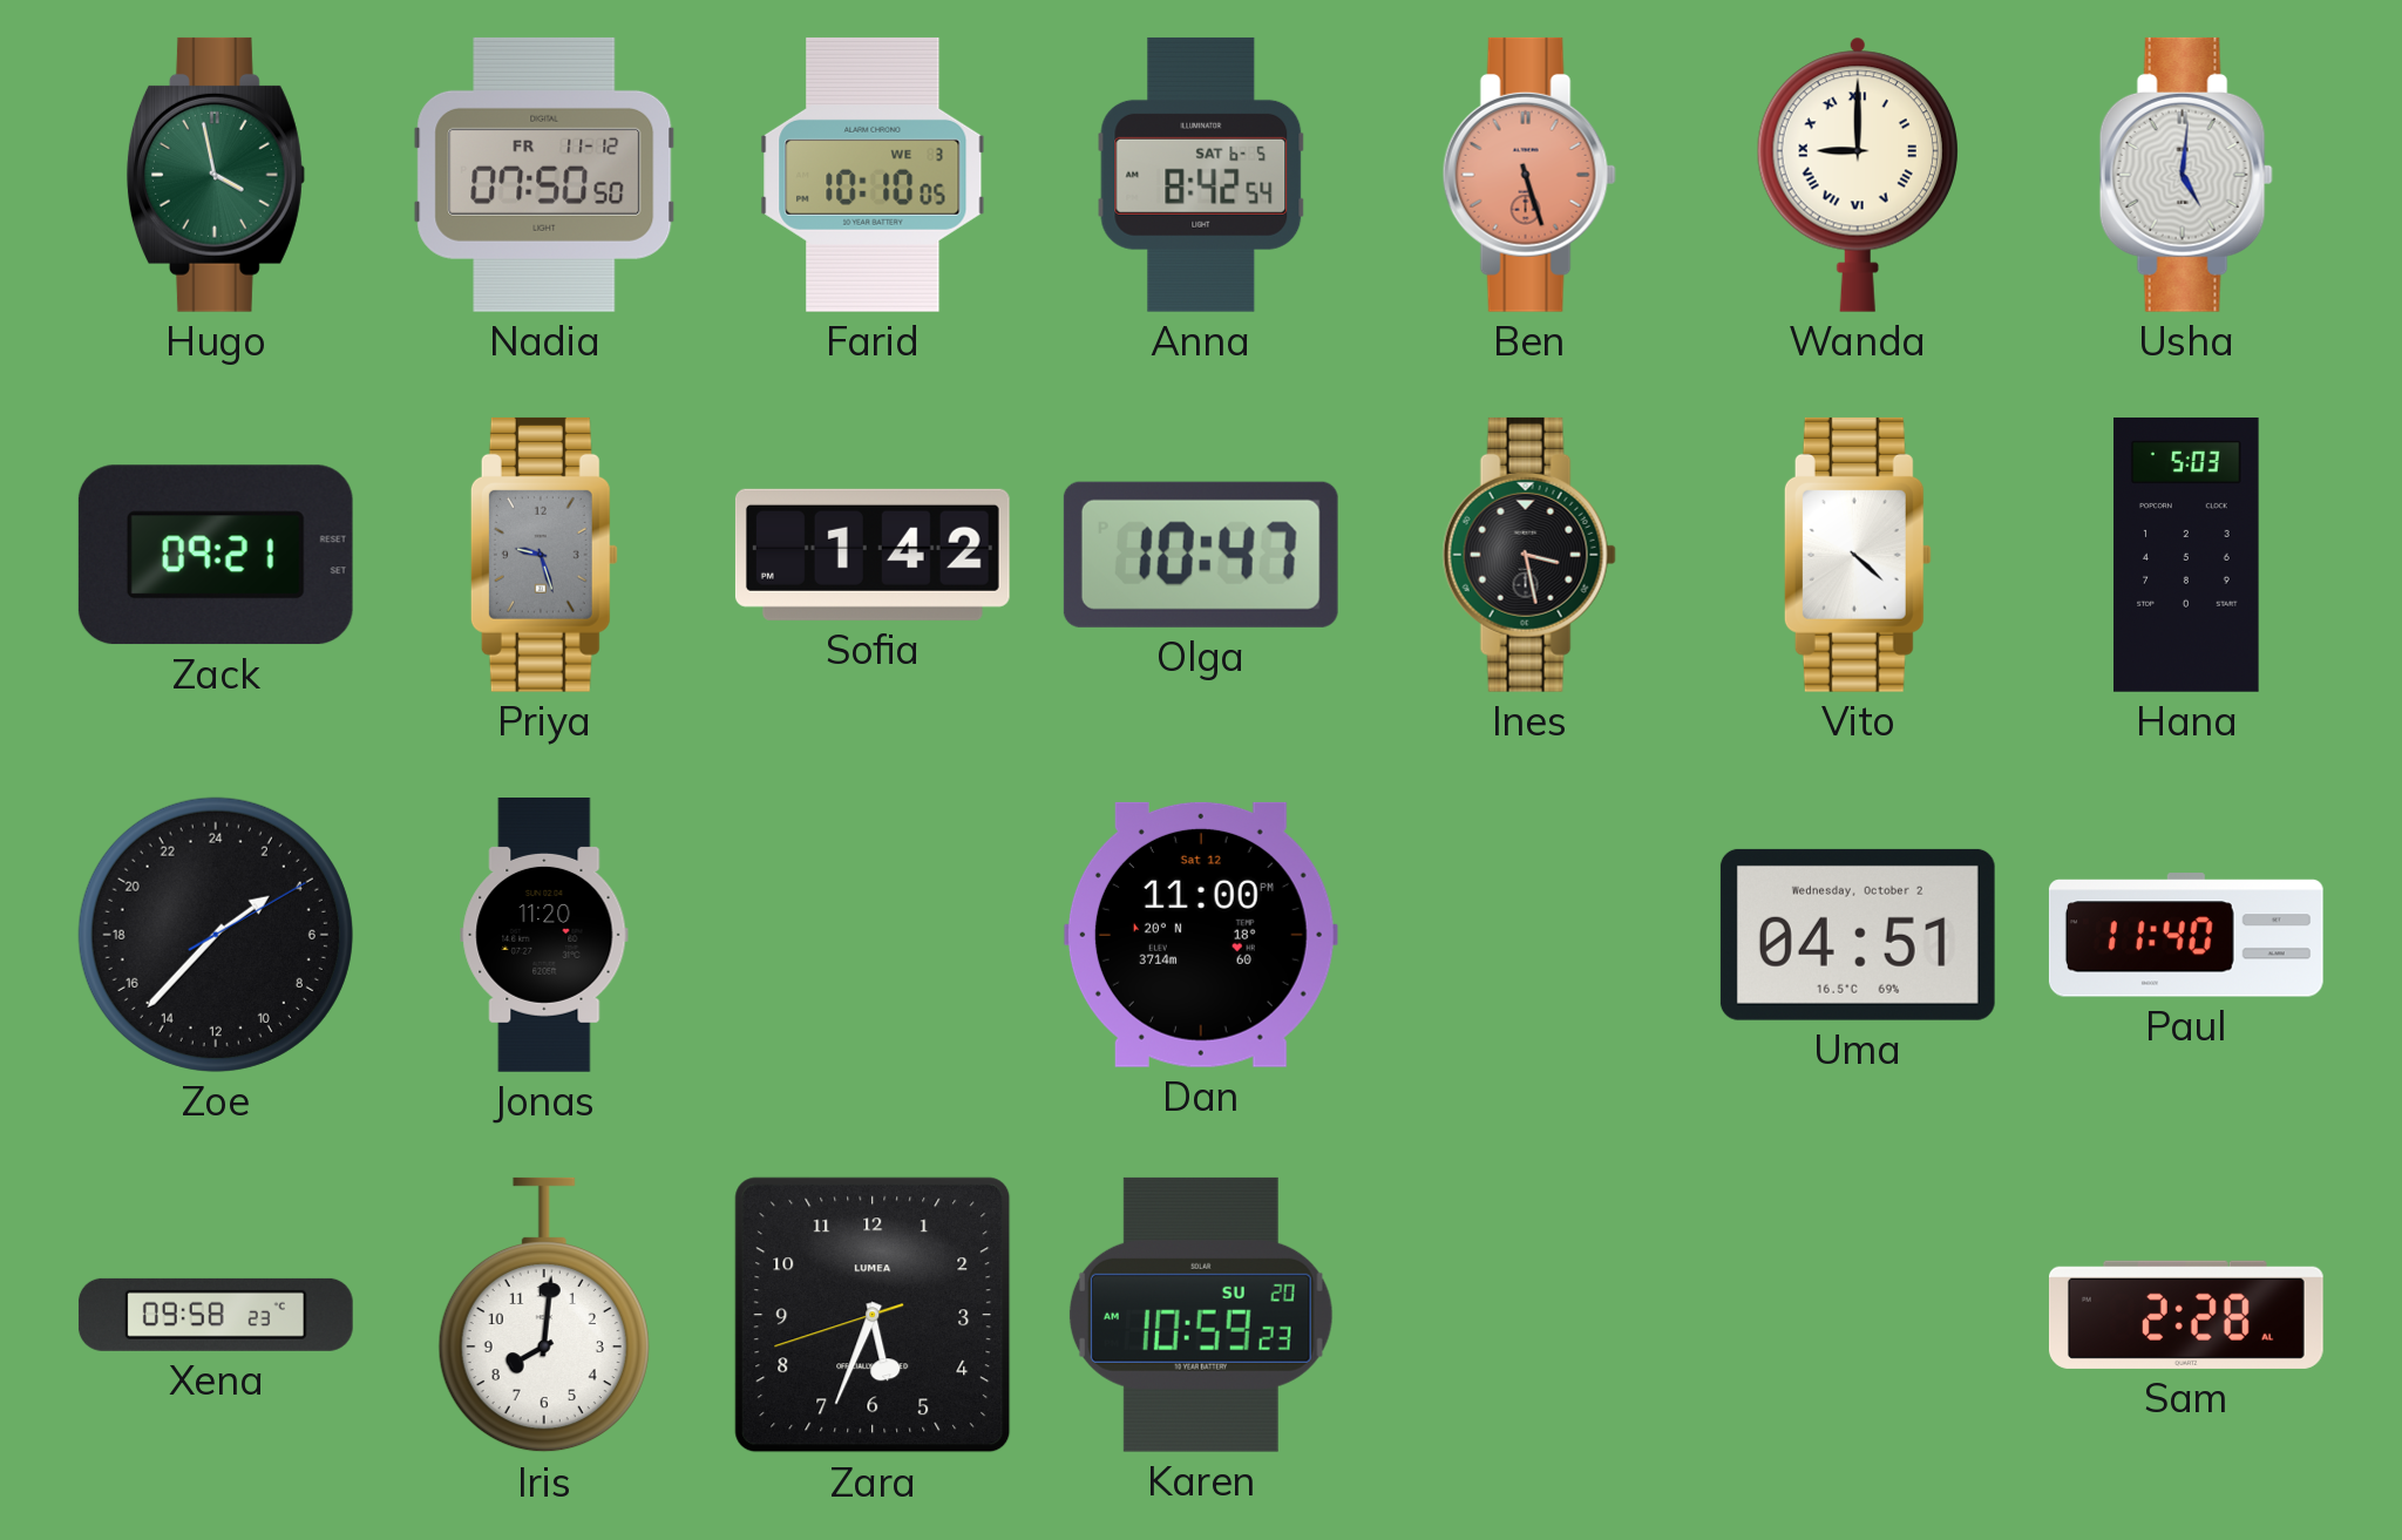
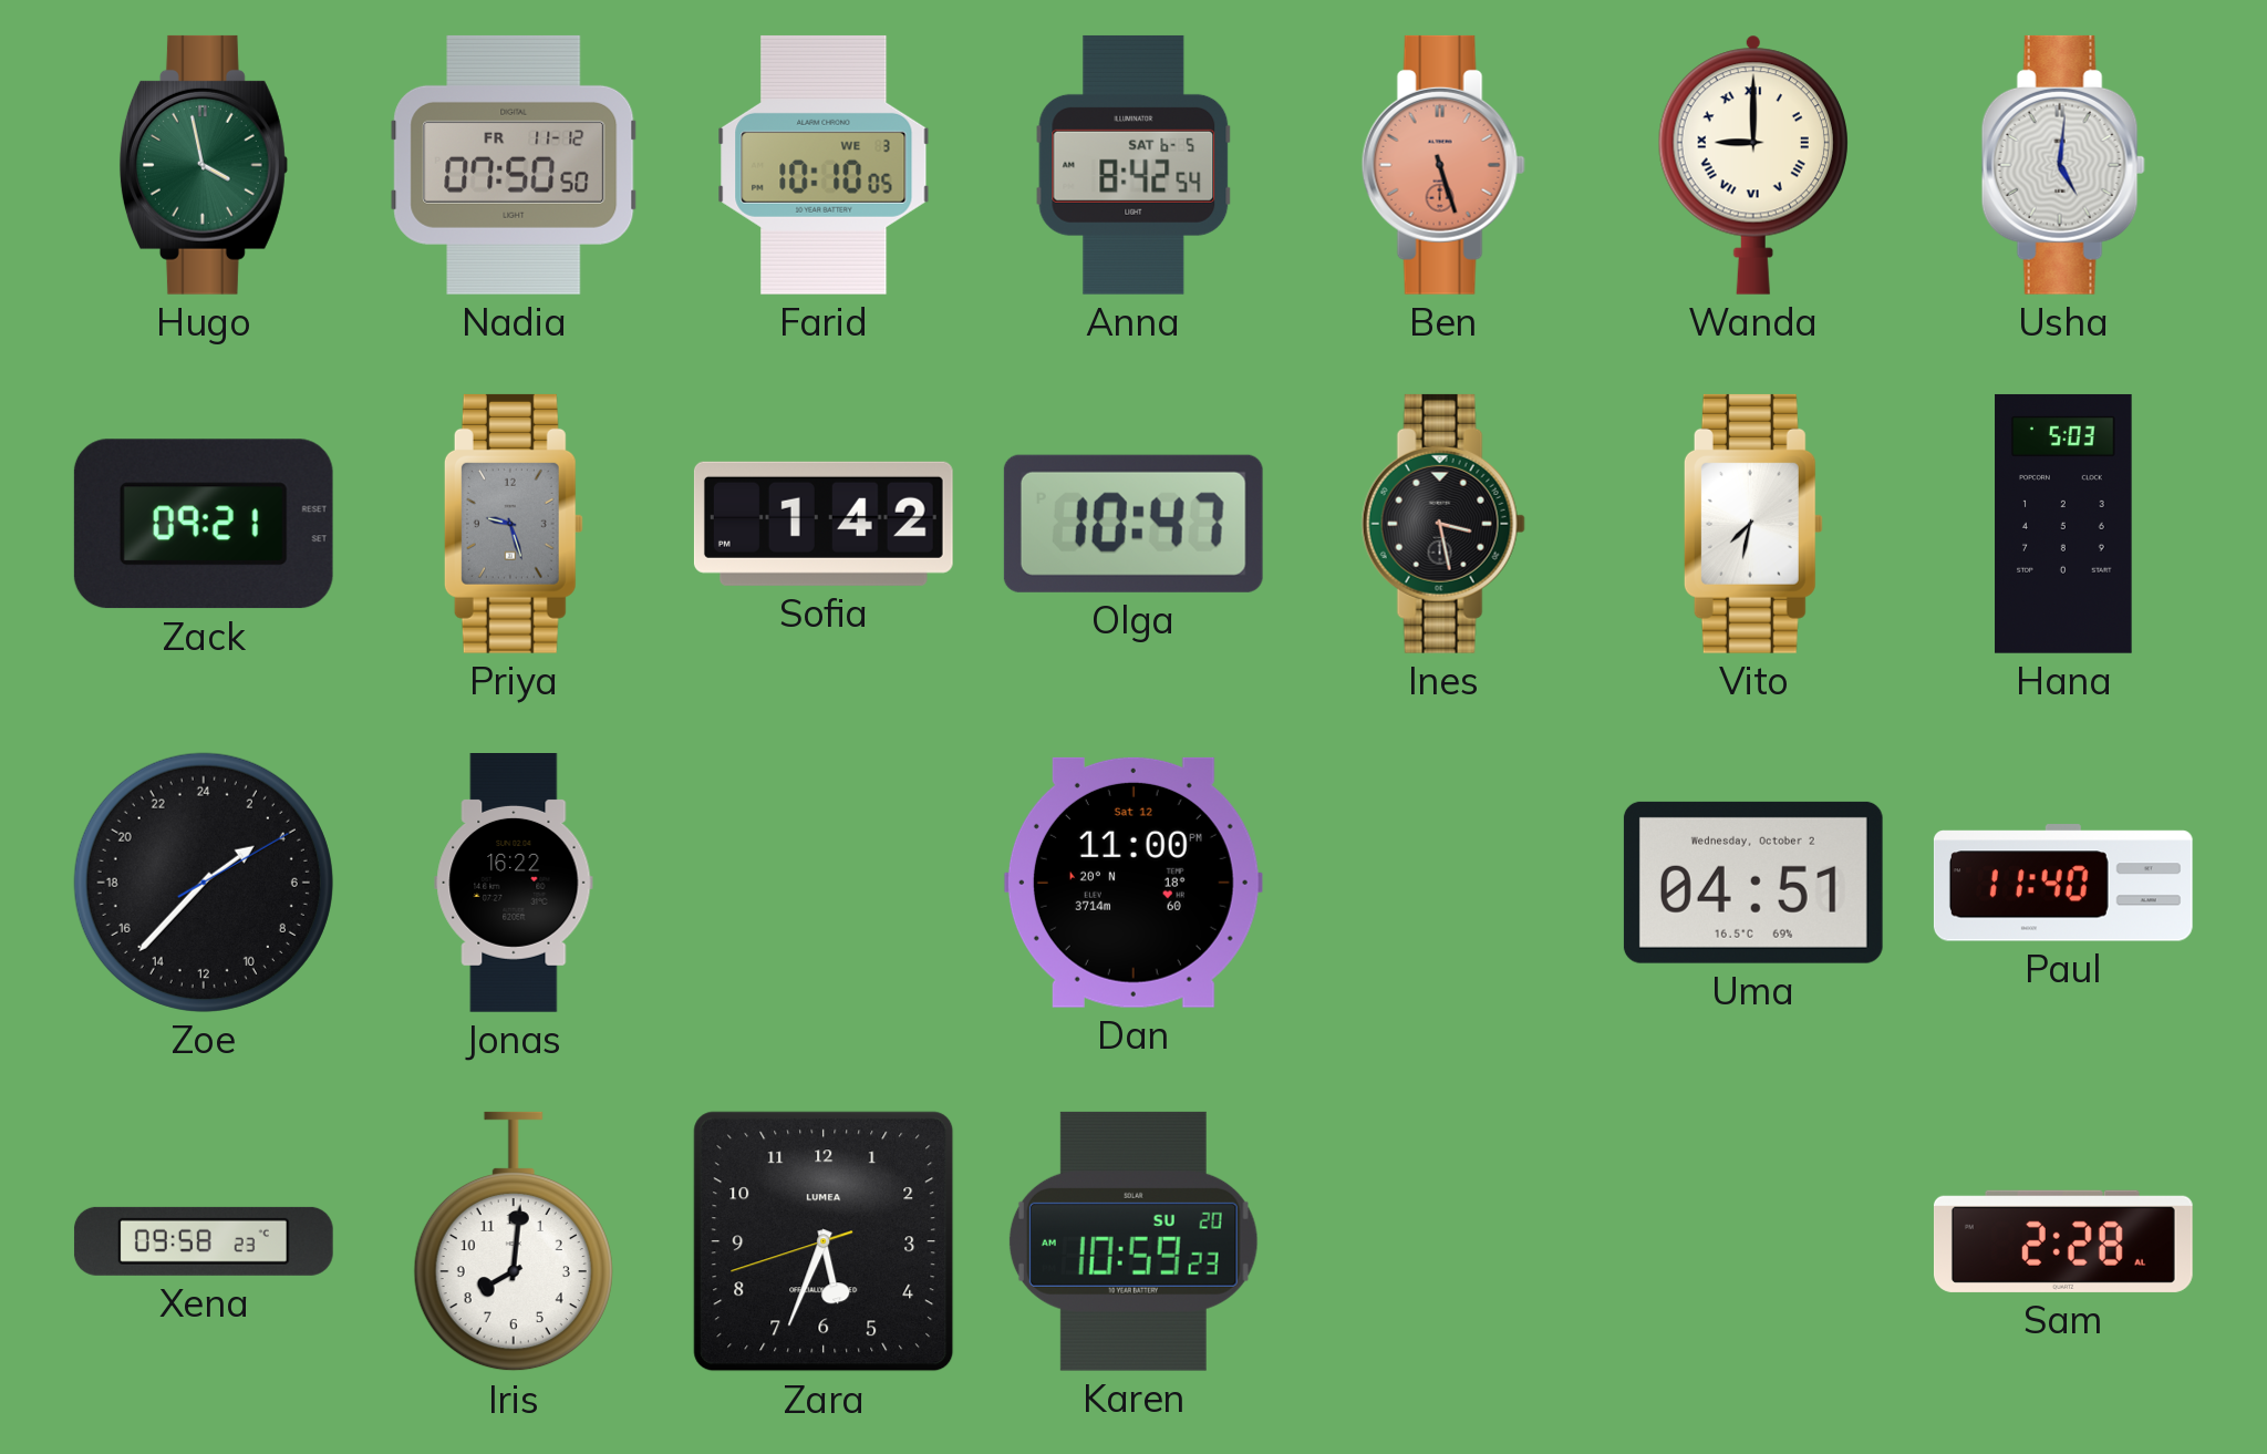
Vito: 4:22 -> 7:32 (1753, 524)
Jonas: 11:20 -> 16:22 (514, 884)
